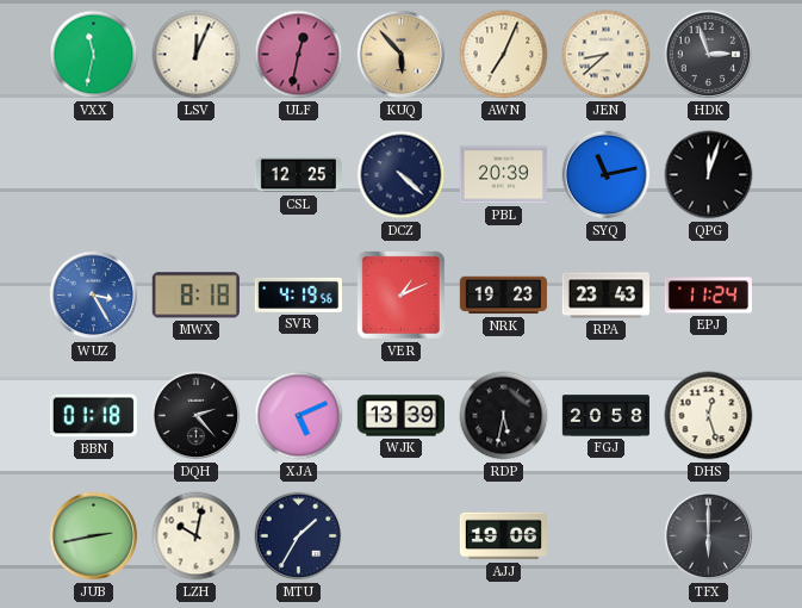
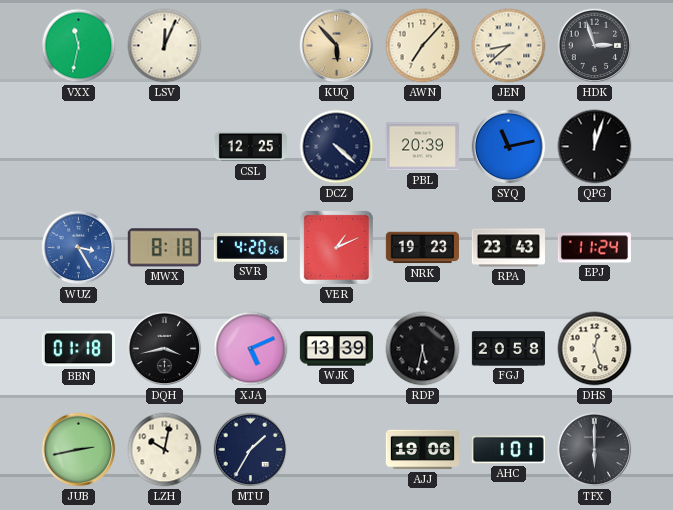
ULF: 12:32 -> none (299, 55)
AWN: 7:04 -> 7:07 (423, 46)
SVR: 4:19 -> 4:20 (250, 247)
DQH: 2:23 -> 3:43 (165, 349)
AHC: none -> 1:01 (508, 450)
